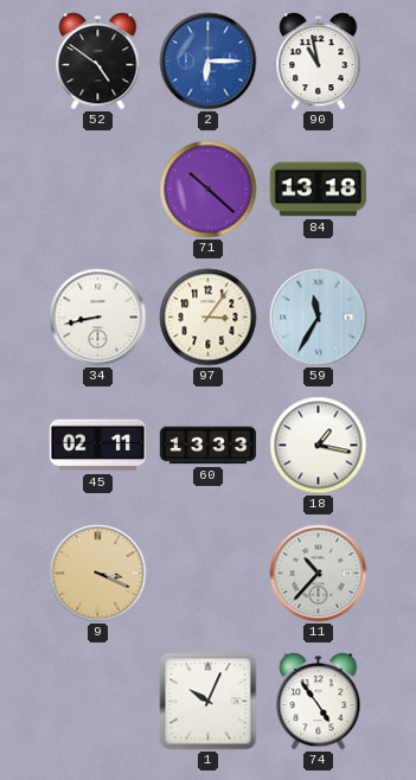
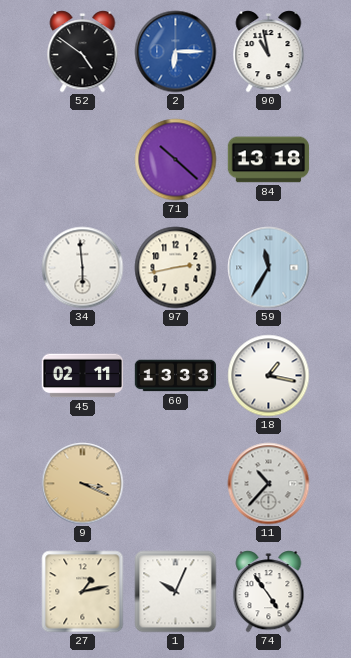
34: 8:43 -> 5:59 (83, 268)
97: 3:06 -> 2:43 (176, 268)
27: none -> 1:13 (83, 592)
